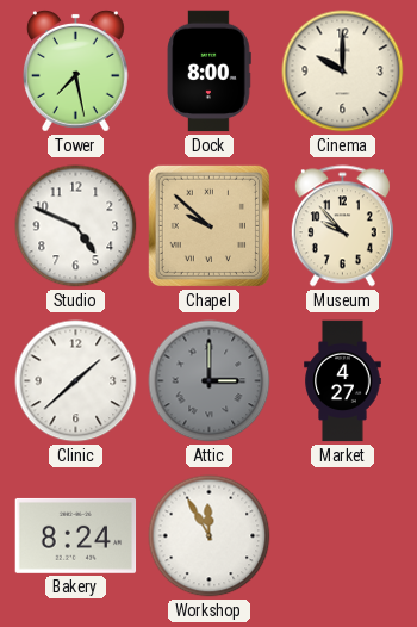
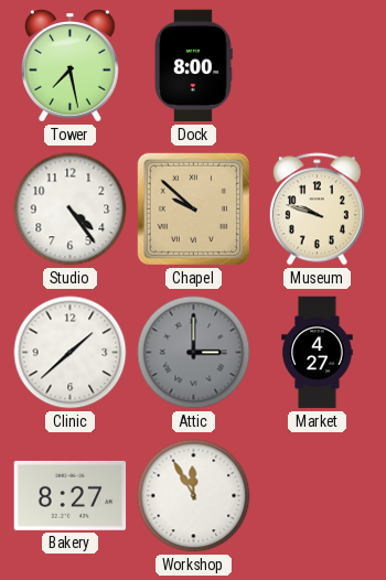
Cinema: 10:00 -> none (343, 72)
Studio: 4:49 -> 4:24 (71, 210)
Museum: 9:53 -> 9:48 (317, 210)
Bakery: 8:24 -> 8:27 (71, 495)
